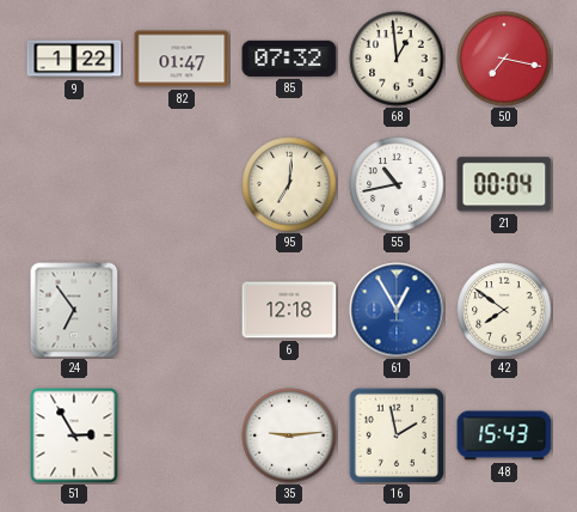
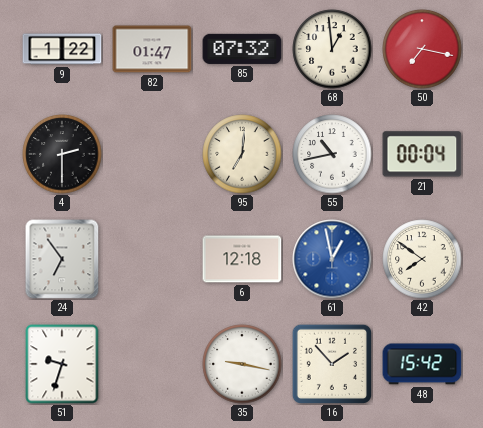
4: none -> 2:30 (62, 154)
61: 12:55 -> 12:58 (332, 259)
51: 2:55 -> 9:33 (62, 364)
35: 9:14 -> 9:17 (242, 364)
16: 1:58 -> 1:53 (331, 363)
48: 15:43 -> 15:42 (422, 364)
